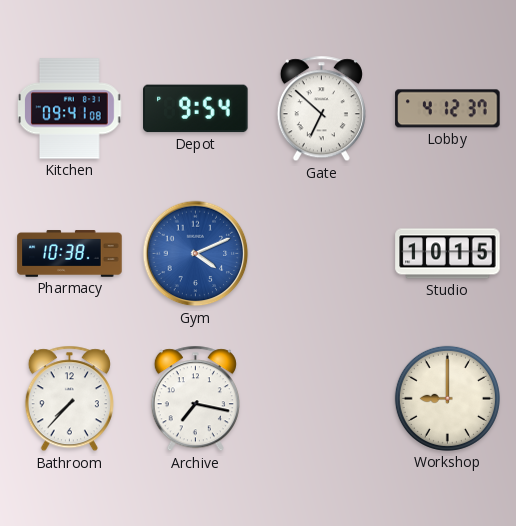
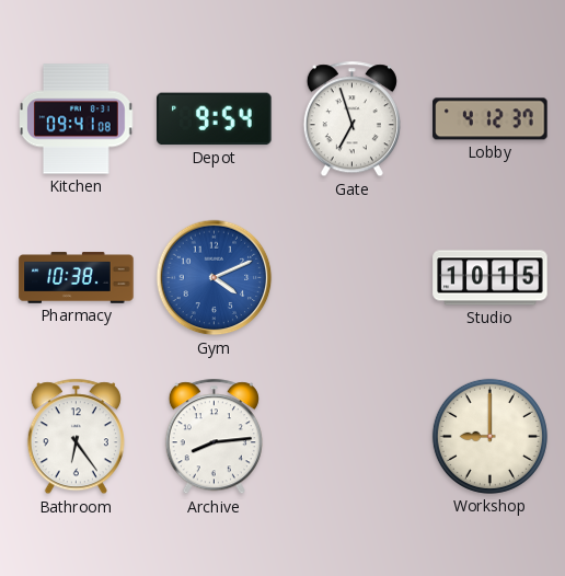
Gate: 6:52 -> 6:57 (351, 119)
Bathroom: 7:37 -> 6:24 (76, 437)
Archive: 7:17 -> 8:14 (214, 437)
